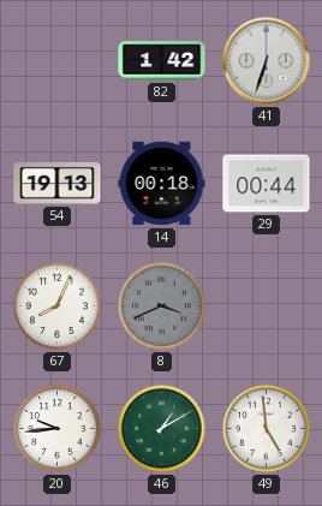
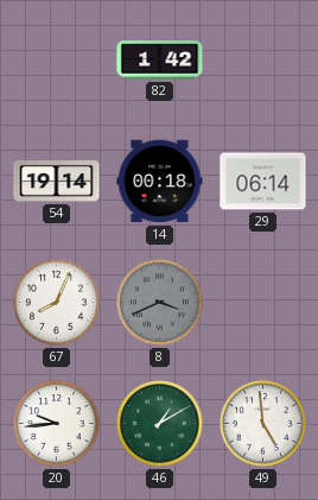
41: 6:33 -> none (267, 61)
54: 19:13 -> 19:14 (57, 182)
29: 00:44 -> 06:14 (263, 182)
